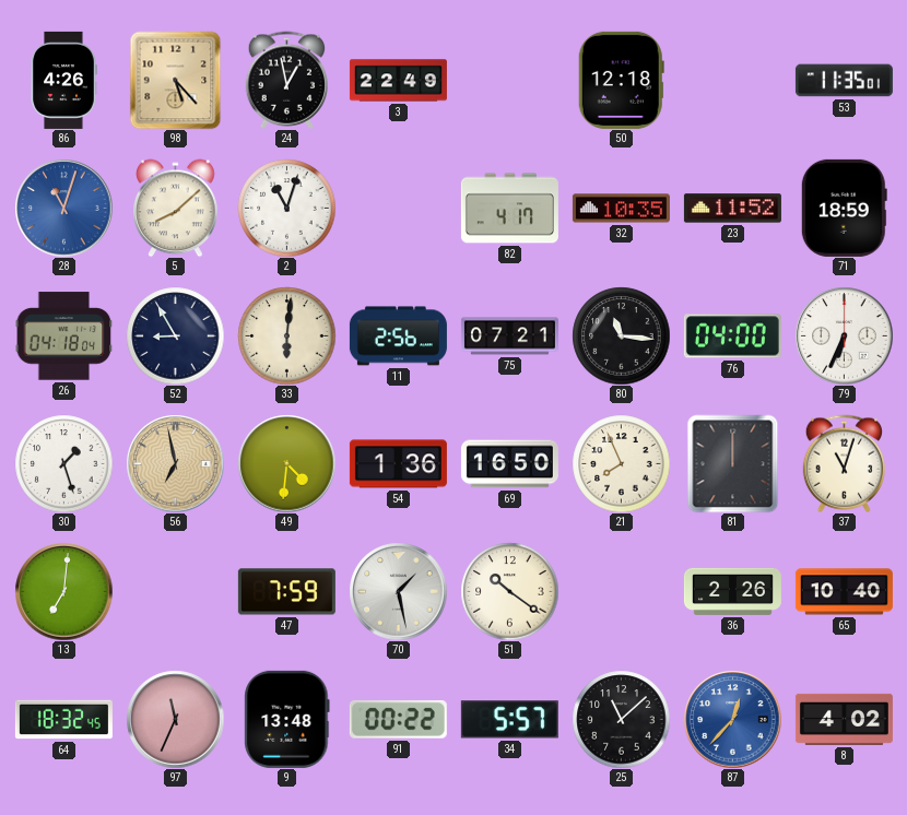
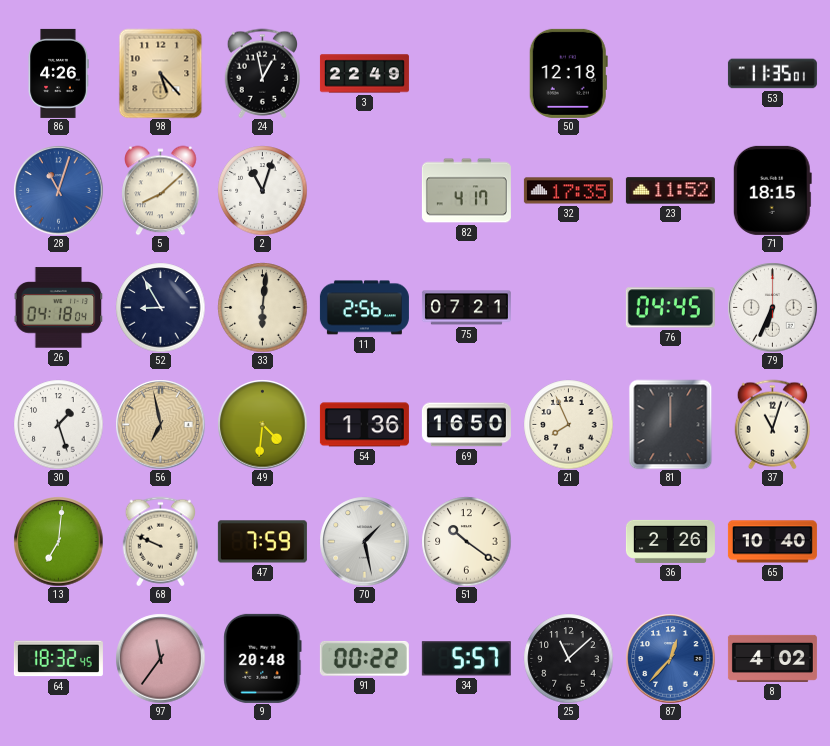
32: 10:35 -> 17:35 (568, 191)
71: 18:59 -> 18:15 (772, 190)
80: 11:16 -> none (621, 335)
76: 04:00 -> 04:45 (670, 308)
68: none -> 9:49 (160, 541)
97: 11:34 -> 11:36 (160, 658)
9: 13:48 -> 20:48 (263, 658)
